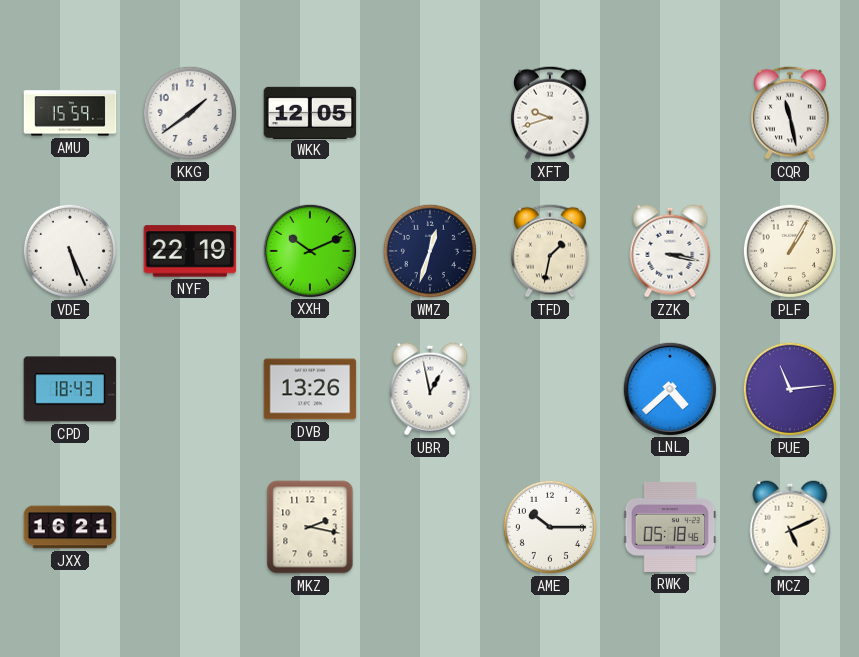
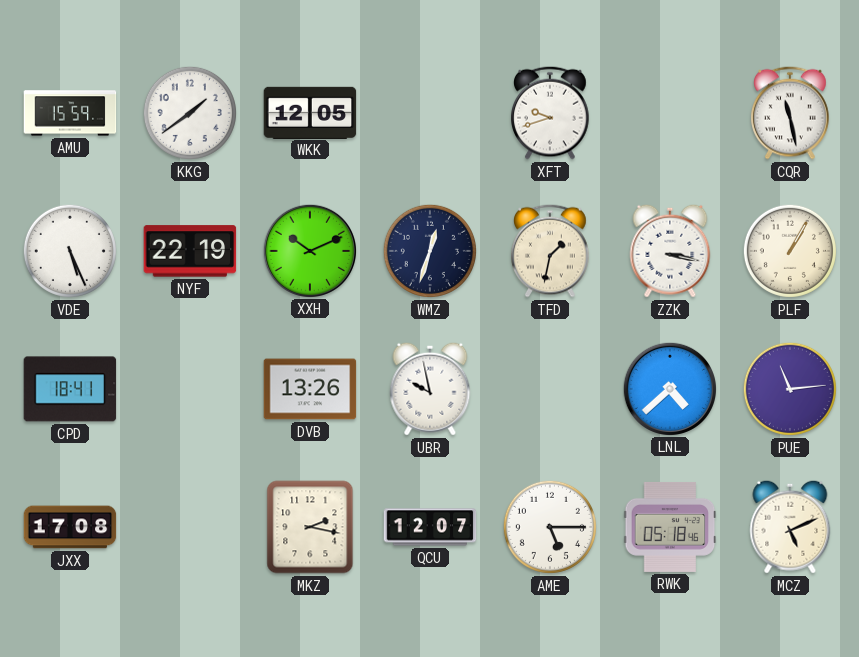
CPD: 18:43 -> 18:41 (70, 389)
UBR: 12:58 -> 9:58 (430, 389)
JXX: 16:21 -> 17:08 (70, 527)
QCU: none -> 12:07 (430, 527)
AME: 10:15 -> 5:15 (550, 527)
